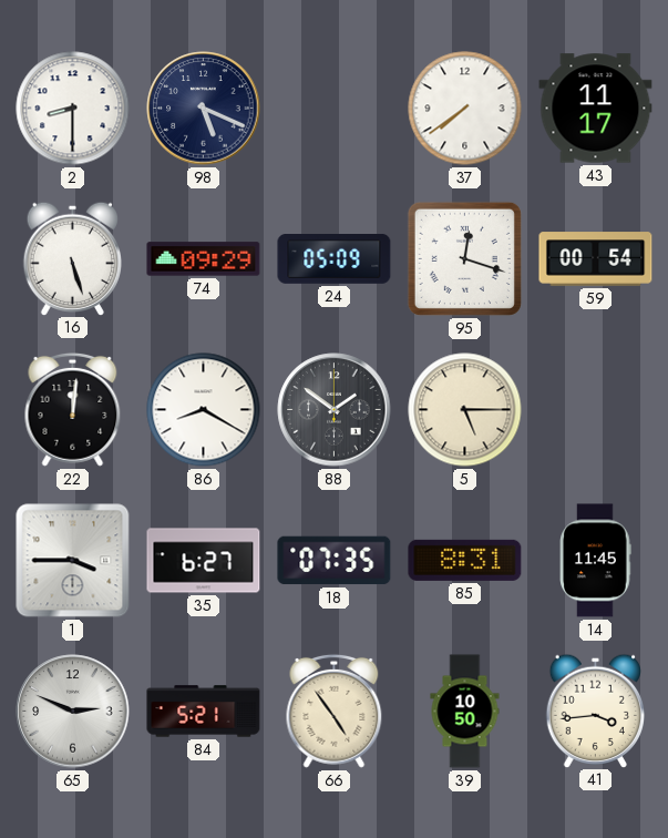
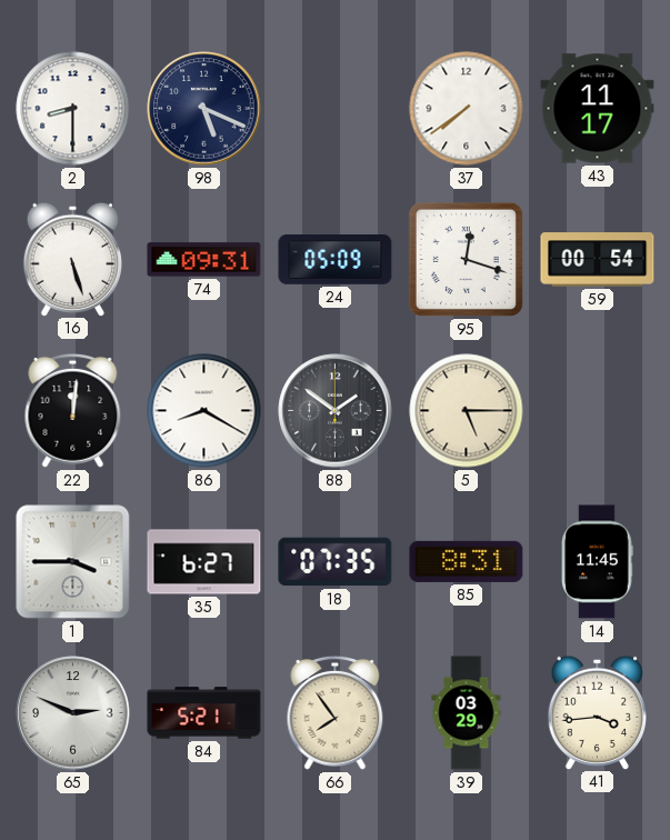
74: 09:29 -> 09:31 (204, 260)
66: 4:54 -> 7:54 (336, 712)
39: 10:50 -> 03:29 (467, 713)
